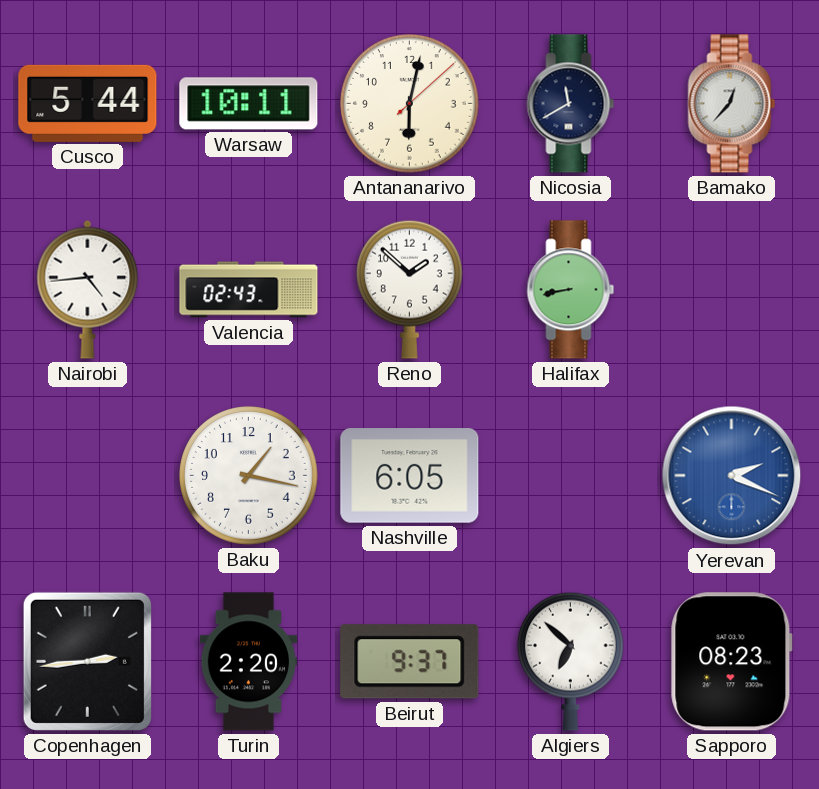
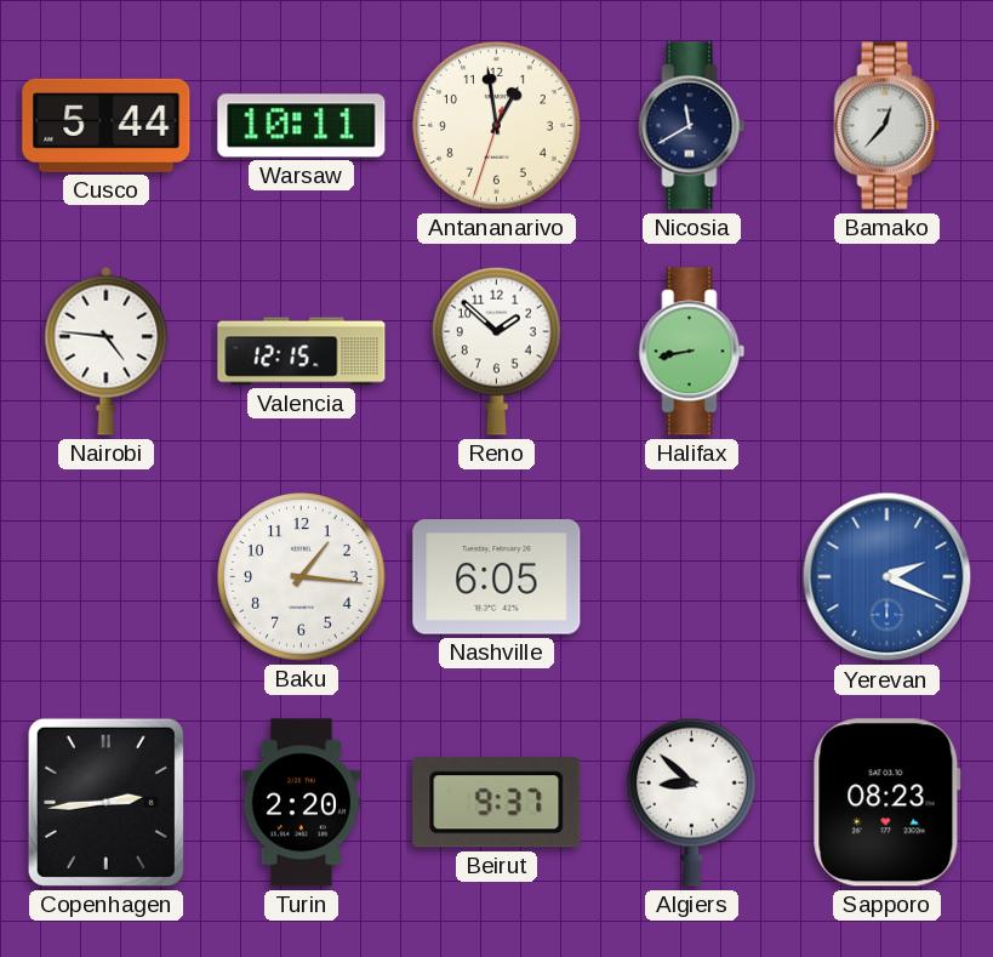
Antananarivo: 6:02 -> 12:58 (497, 126)
Nairobi: 4:44 -> 4:46 (107, 351)
Valencia: 02:43 -> 12:15 (302, 352)
Baku: 1:17 -> 1:16 (302, 577)
Algiers: 6:52 -> 8:52 (691, 802)
